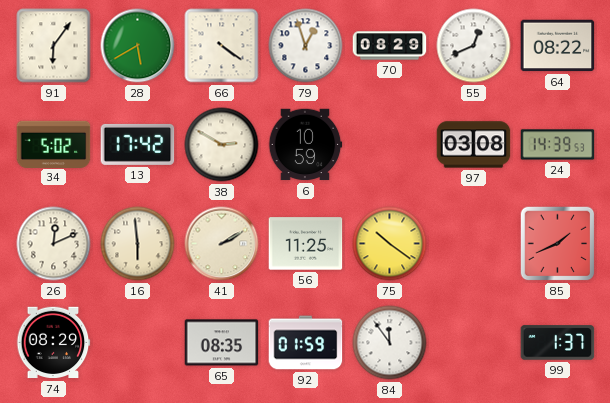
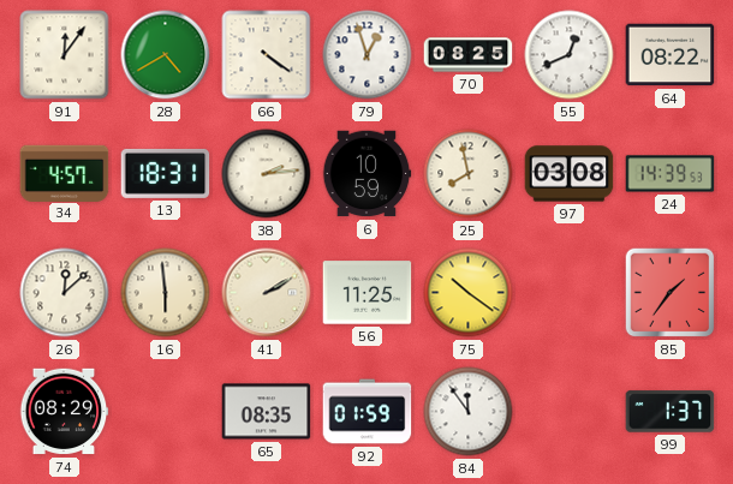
91: 6:06 -> 12:06 (65, 55)
28: 5:40 -> 4:40 (166, 55)
70: 08:29 -> 08:25 (469, 55)
34: 5:02 -> 4:57 (65, 173)
13: 17:42 -> 18:31 (166, 173)
38: 2:50 -> 2:14 (267, 174)
25: none -> 7:58 (469, 174)
26: 12:11 -> 12:08 (65, 293)
85: 1:41 -> 1:36 (671, 293)
